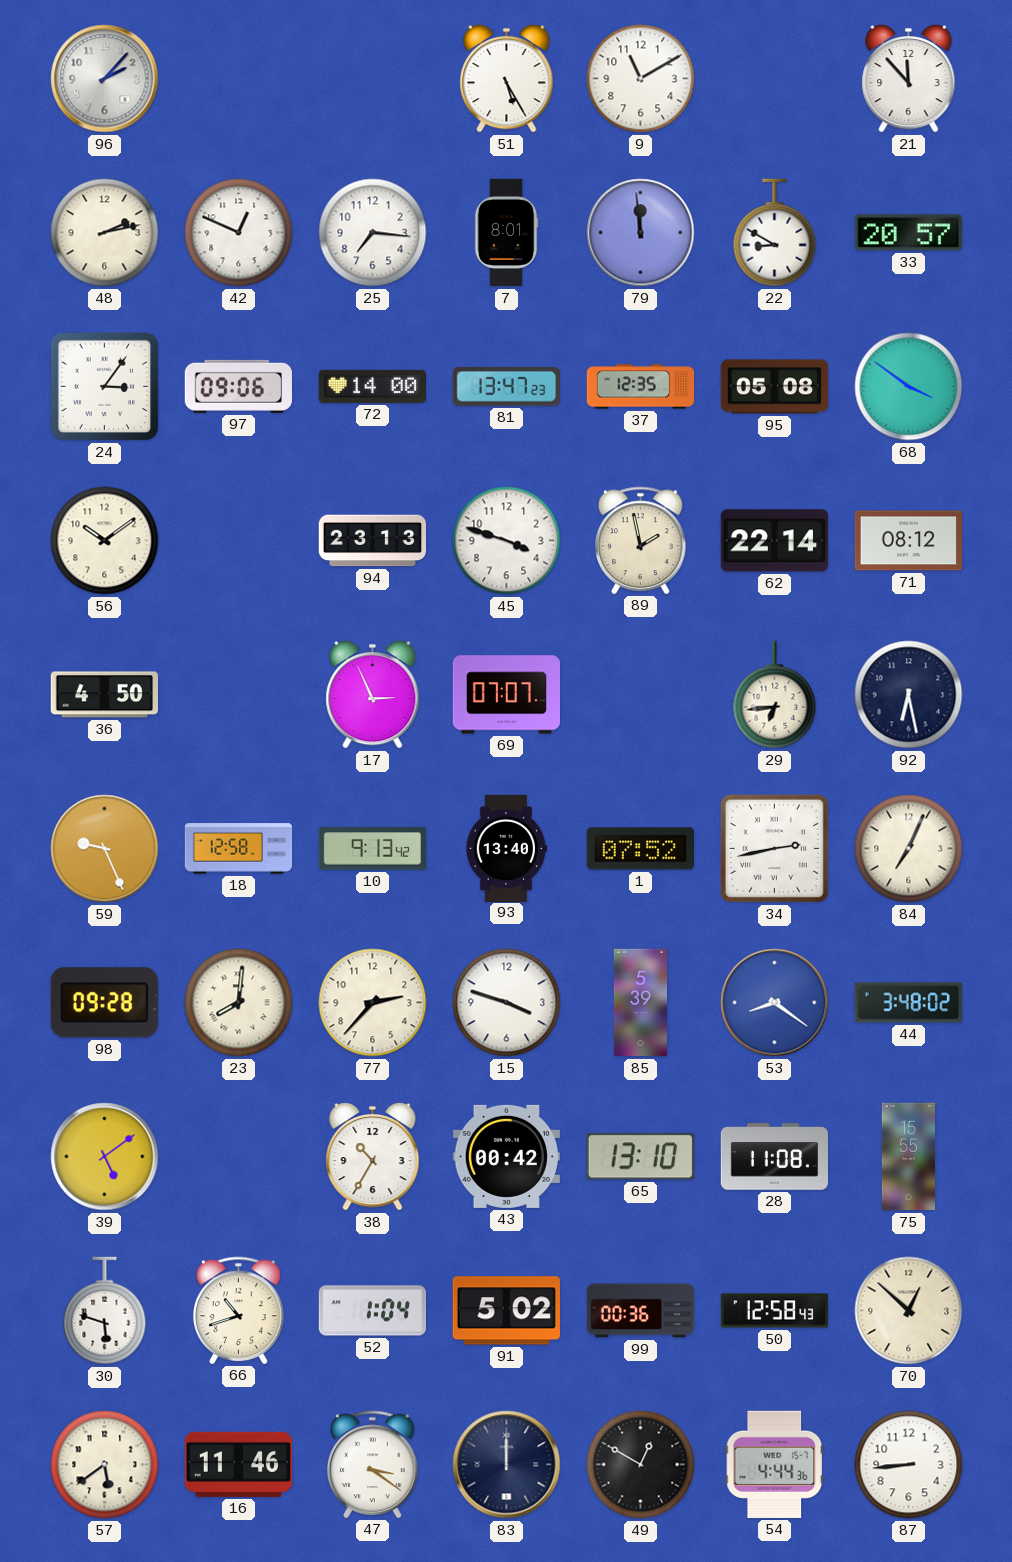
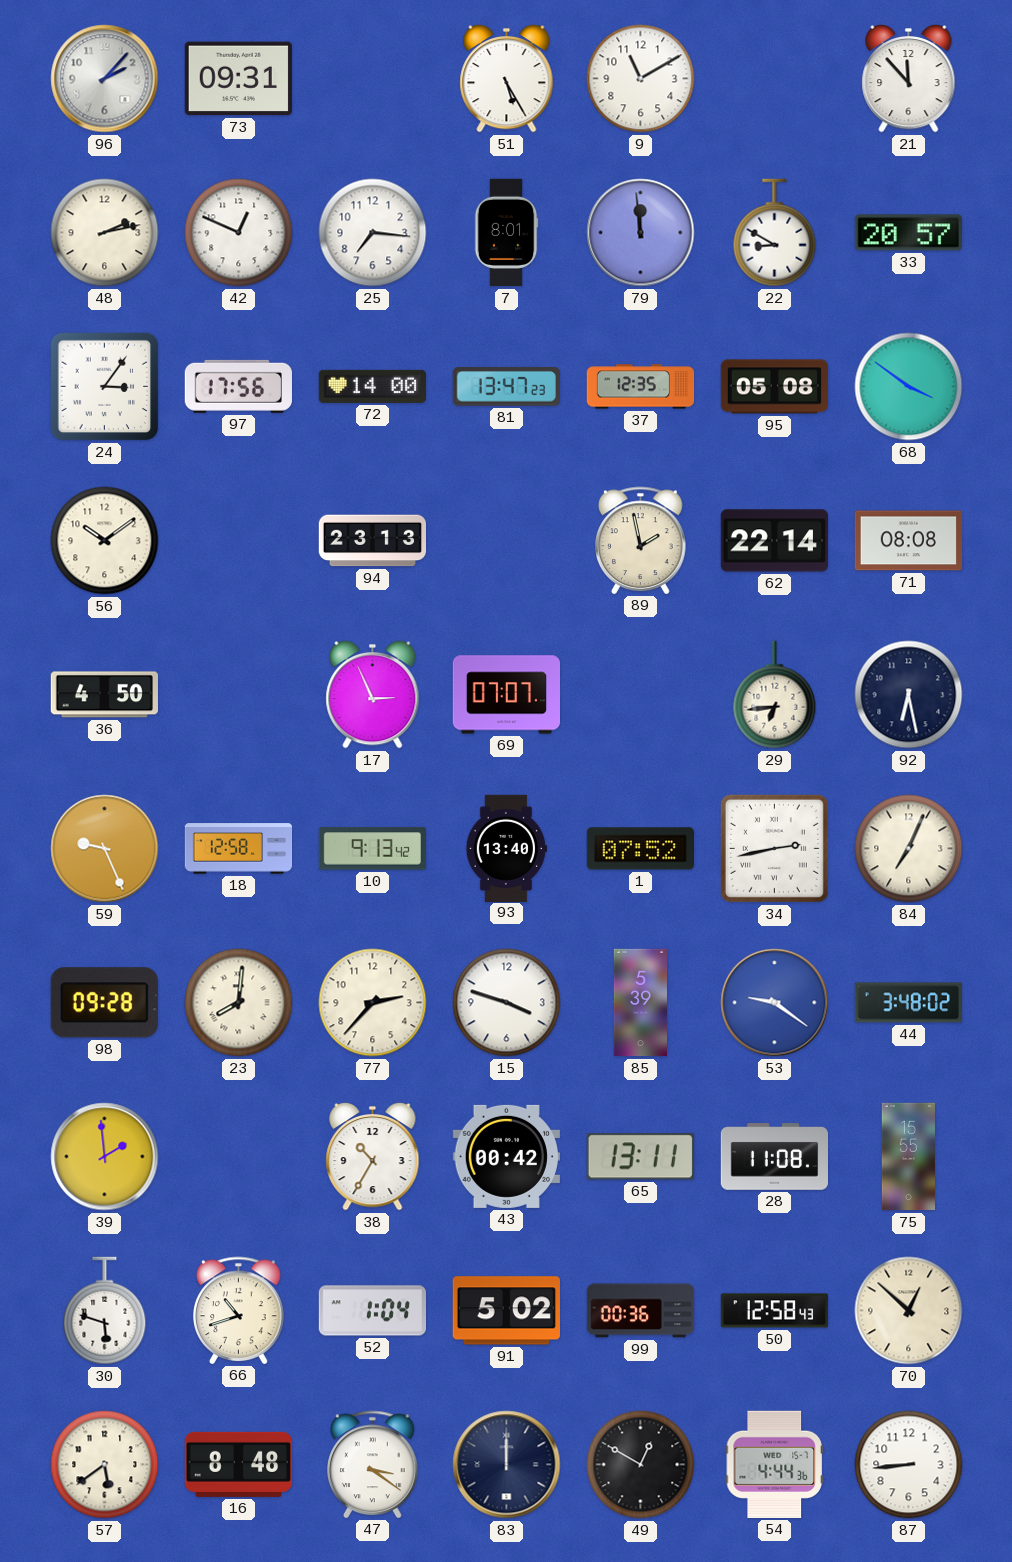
73: none -> 09:31 (238, 79)
97: 09:06 -> 17:56 (238, 386)
45: 3:48 -> none (507, 541)
71: 08:12 -> 08:08 (908, 541)
53: 8:21 -> 9:21 (775, 1003)
39: 5:09 -> 1:59 (105, 1157)
65: 13:10 -> 13:11 (640, 1157)
16: 11:46 -> 8:48 (238, 1464)
